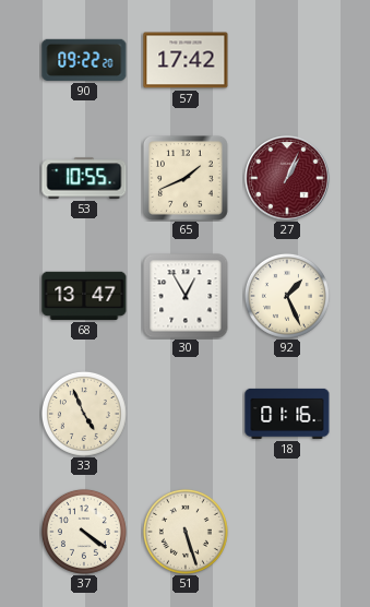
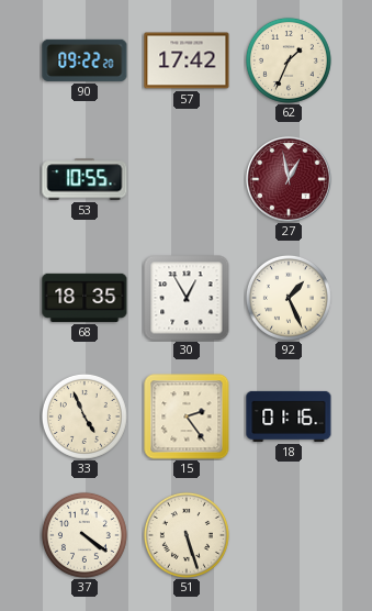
62: none -> 1:34 (289, 60)
65: 1:41 -> none (187, 179)
27: 1:04 -> 12:58 (289, 179)
68: 13:47 -> 18:35 (84, 298)
15: none -> 2:24 (187, 416)
